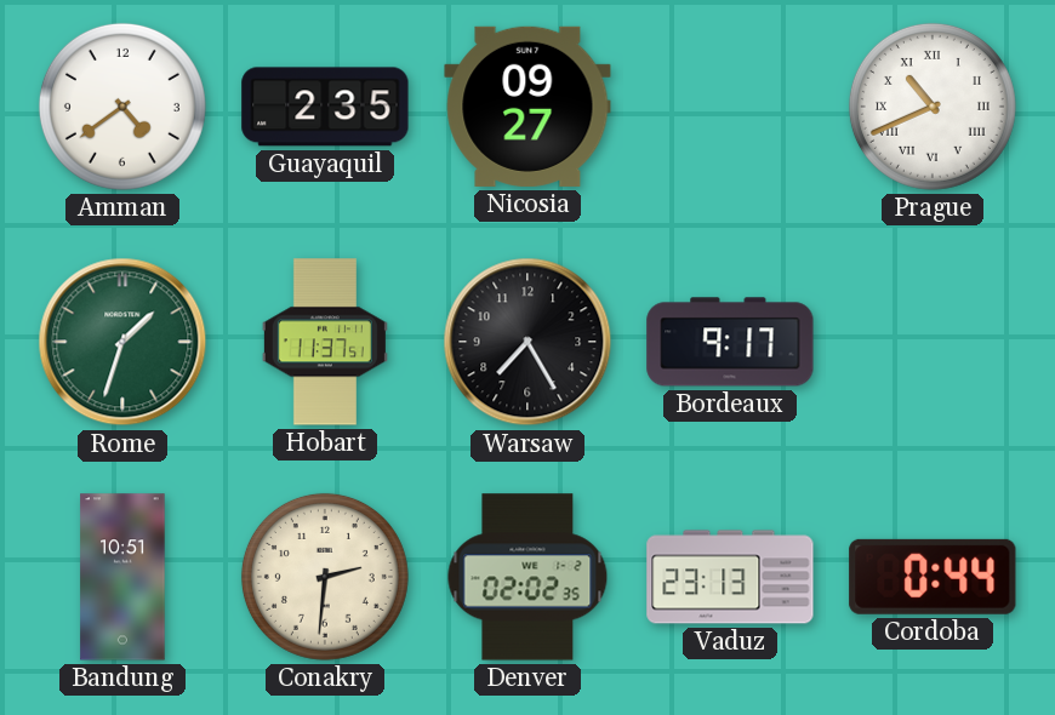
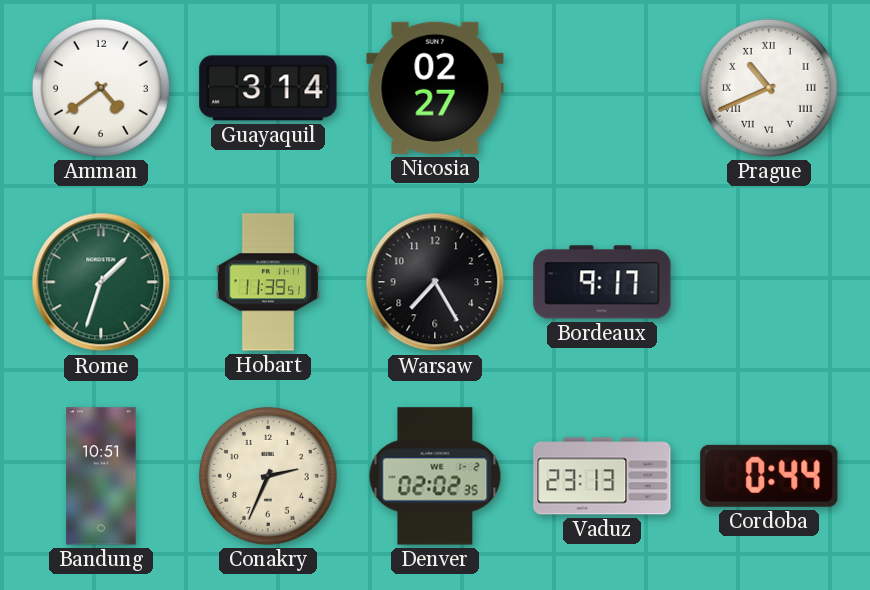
Guayaquil: 2:35 -> 3:14 (268, 88)
Nicosia: 09:27 -> 02:27 (435, 88)
Hobart: 11:37 -> 11:39 (268, 282)
Conakry: 2:31 -> 2:34 (268, 476)
